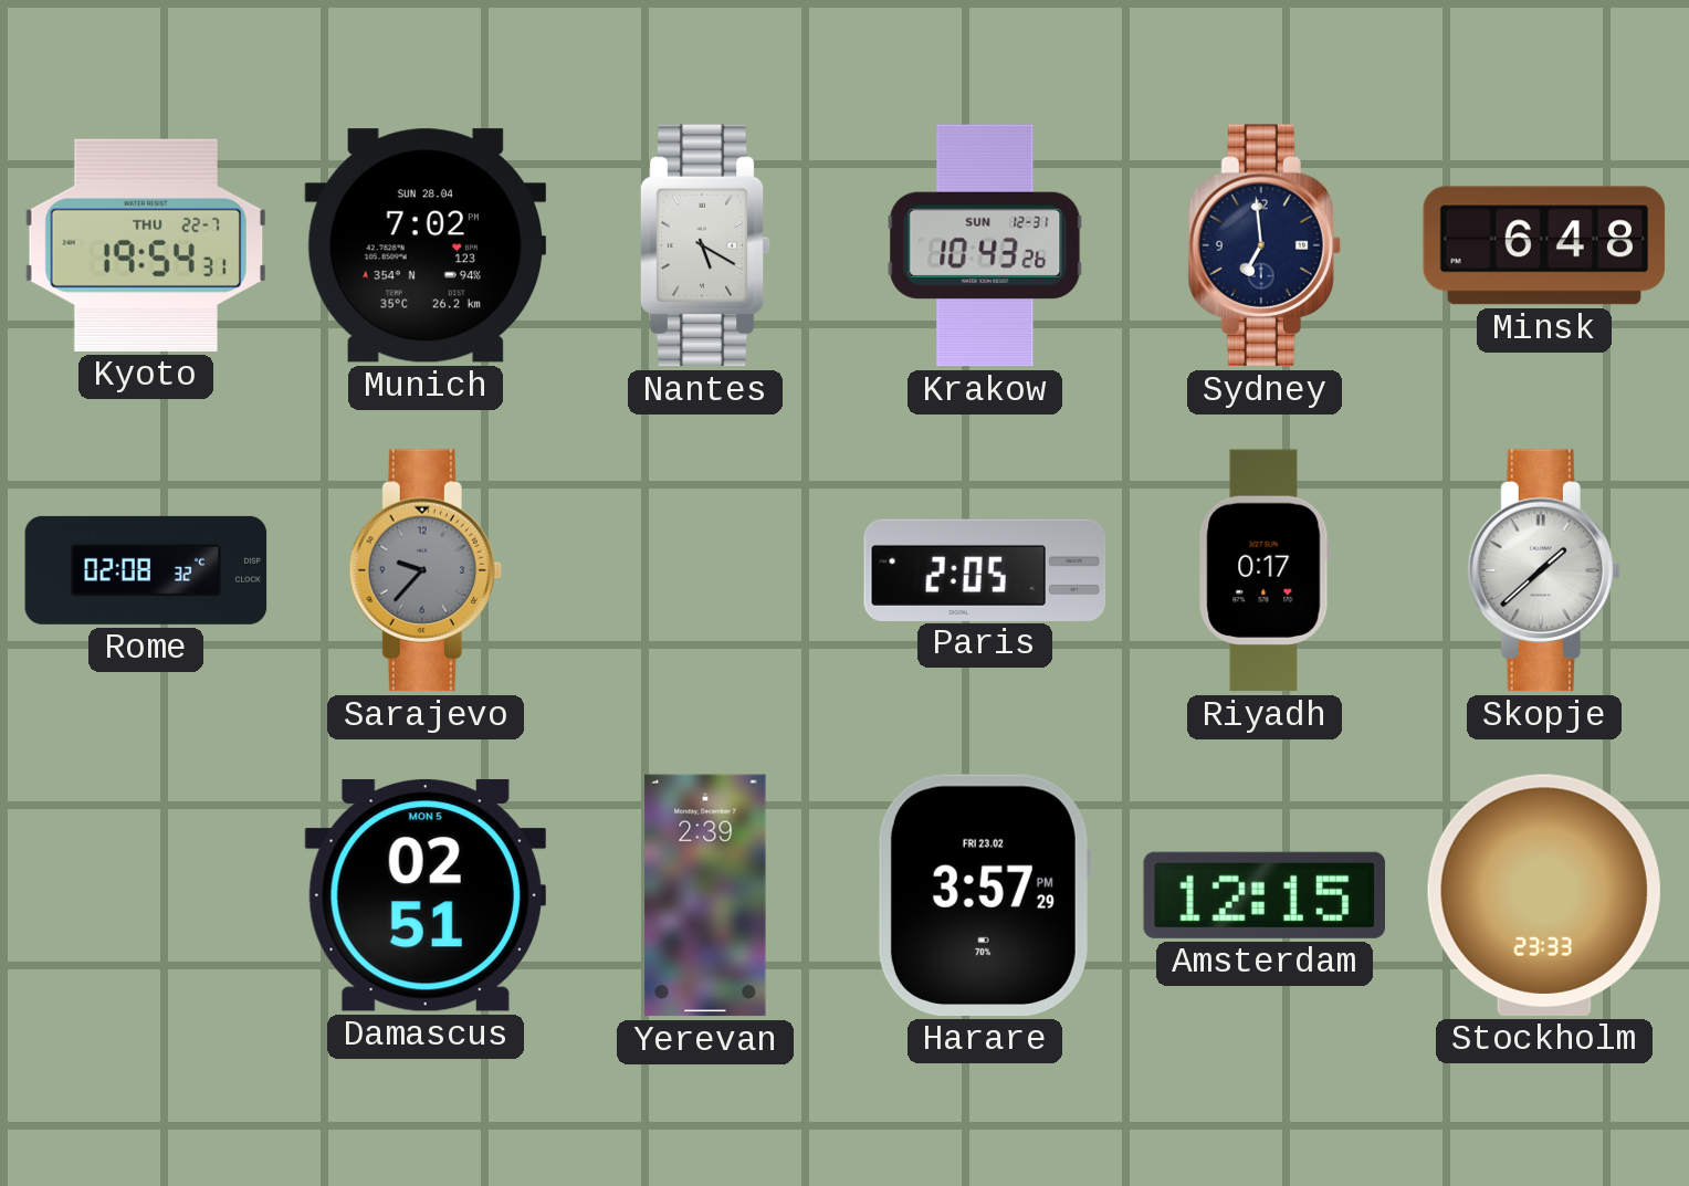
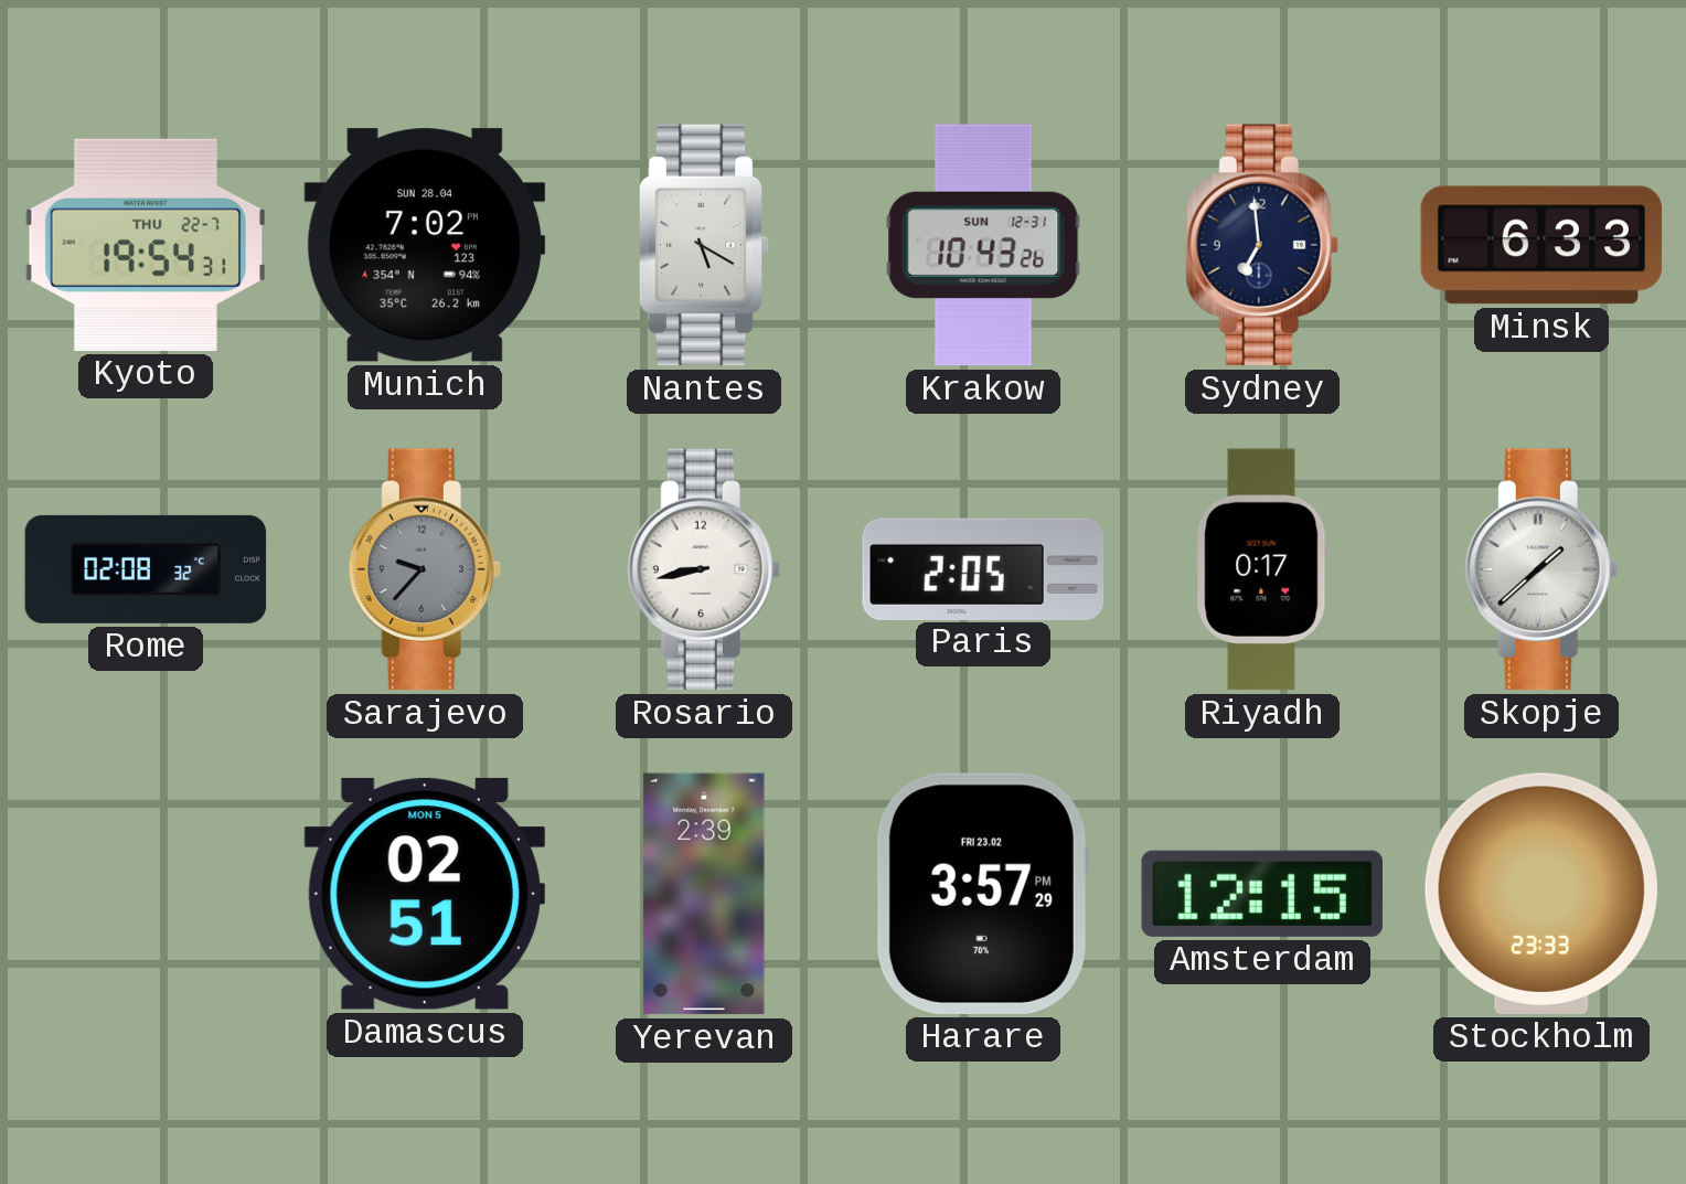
Minsk: 6:48 -> 6:33 (1541, 245)
Rosario: none -> 8:43 (704, 569)
